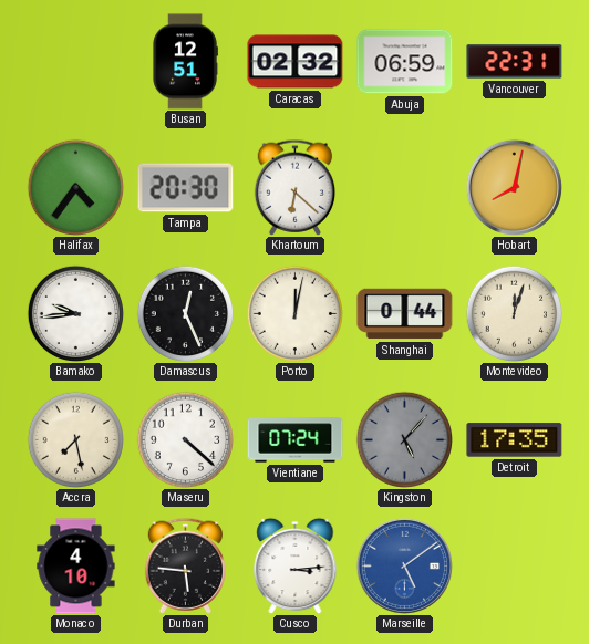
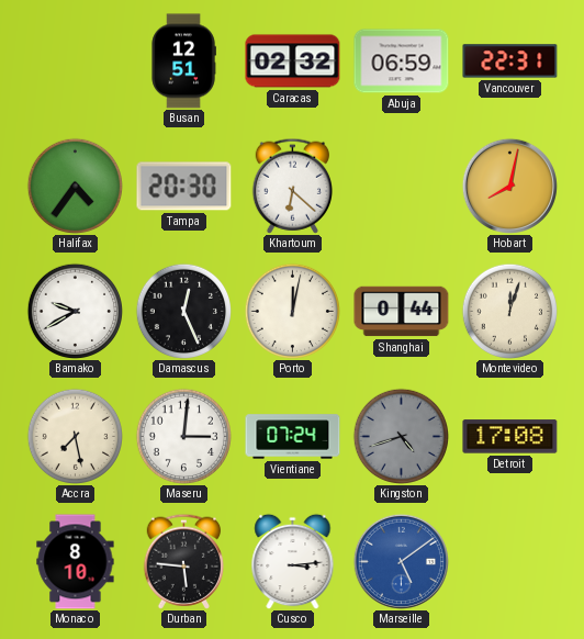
Bamako: 9:44 -> 9:40 (75, 311)
Maseru: 4:22 -> 3:01 (183, 436)
Kingston: 5:07 -> 4:42 (401, 436)
Detroit: 17:35 -> 17:08 (510, 437)
Monaco: 4:10 -> 8:10 (76, 562)
